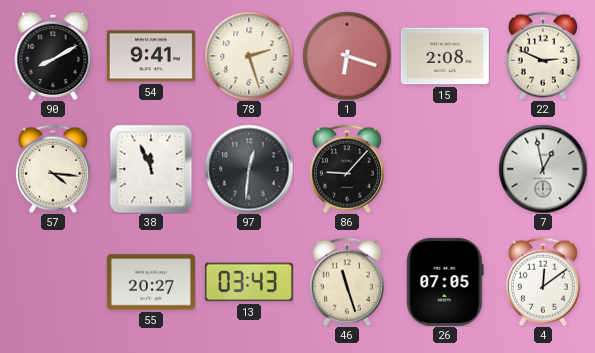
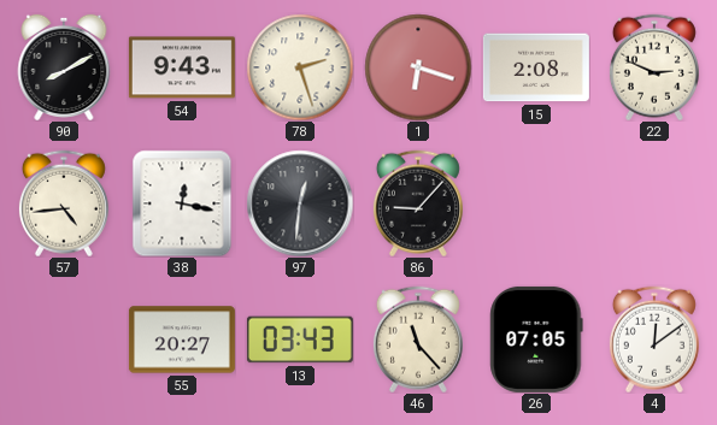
54: 9:41 -> 9:43 (182, 67)
57: 4:16 -> 4:44 (64, 203)
38: 11:56 -> 12:17 (182, 203)
7: 12:58 -> none (543, 169)
46: 11:27 -> 11:23 (418, 340)
